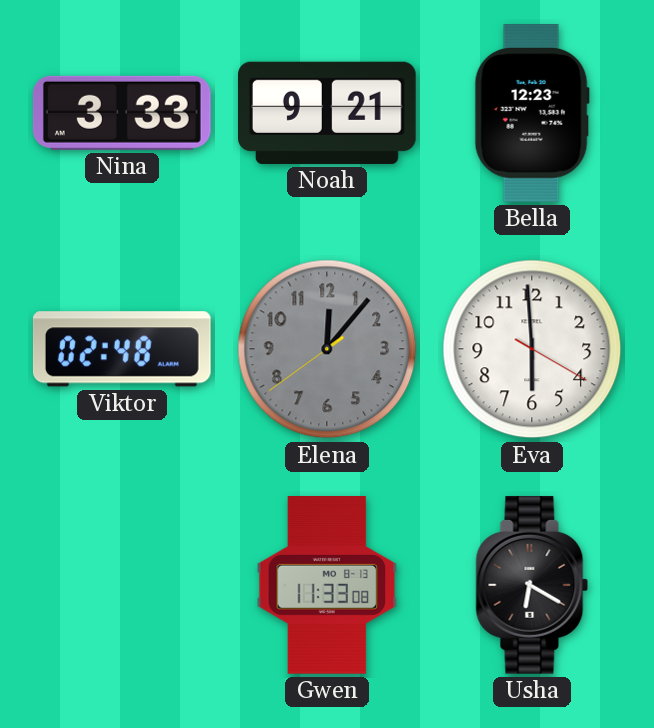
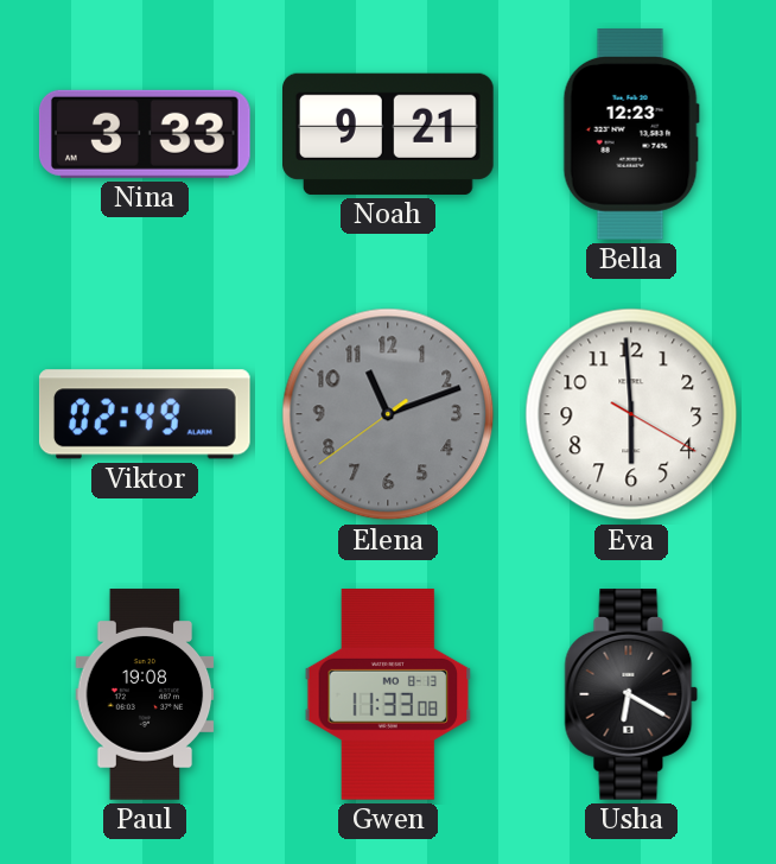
Viktor: 02:48 -> 02:49 (145, 414)
Elena: 12:06 -> 11:11 (388, 414)
Paul: none -> 19:08 (145, 694)
